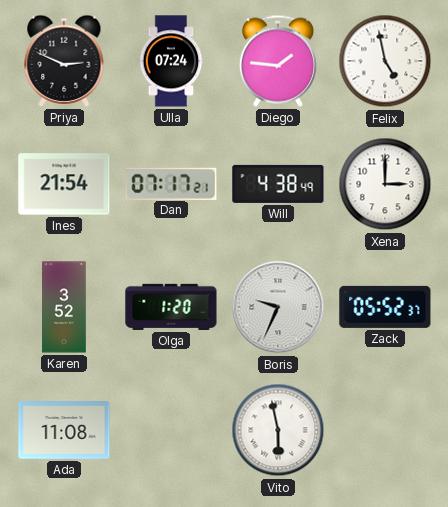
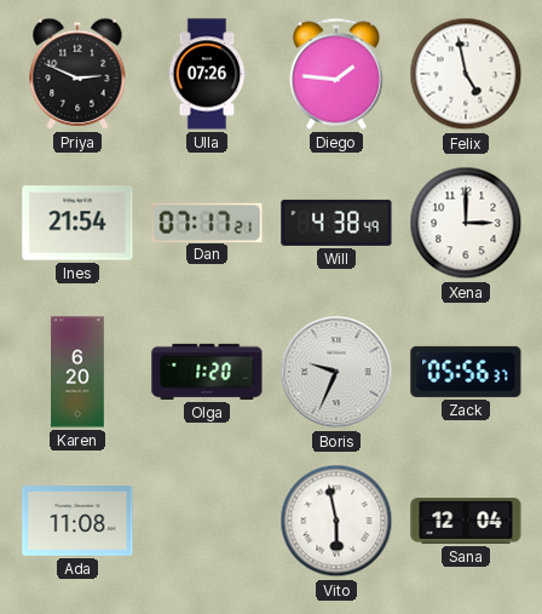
Ulla: 07:24 -> 07:26 (207, 74)
Karen: 3:52 -> 6:20 (77, 372)
Zack: 05:52 -> 05:56 (466, 372)
Sana: none -> 12:04 (466, 522)
